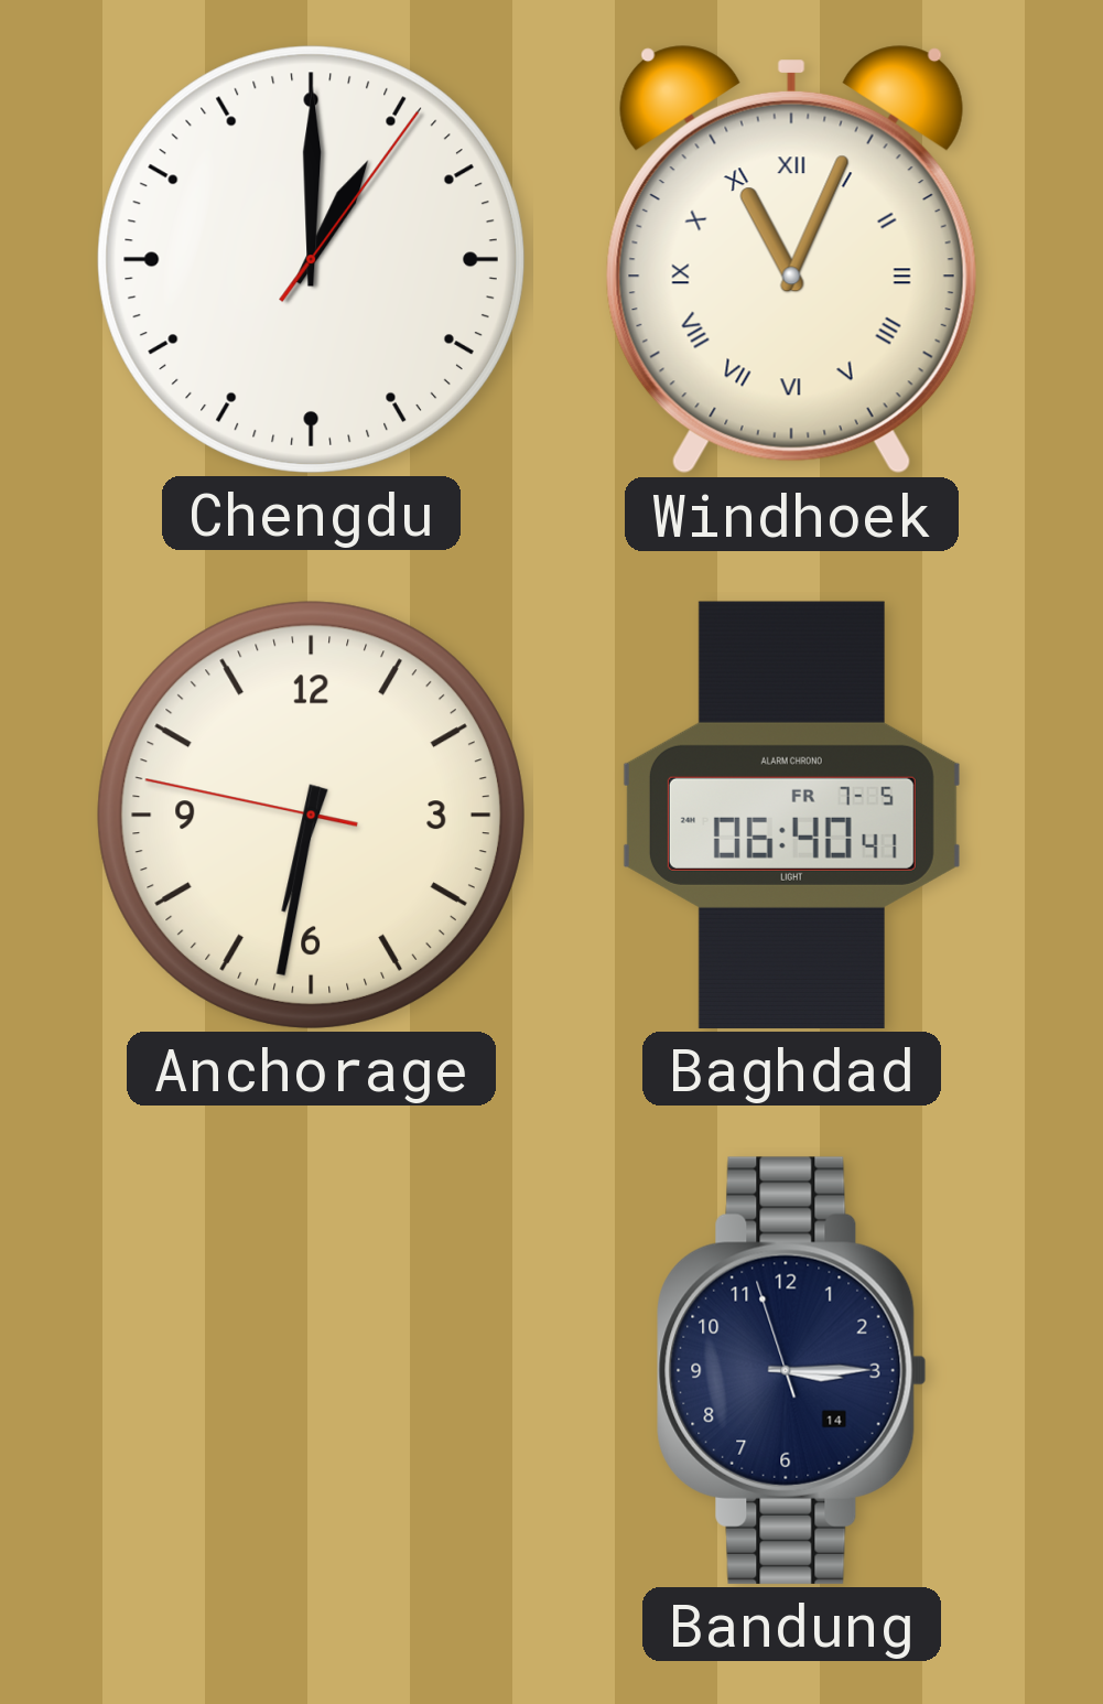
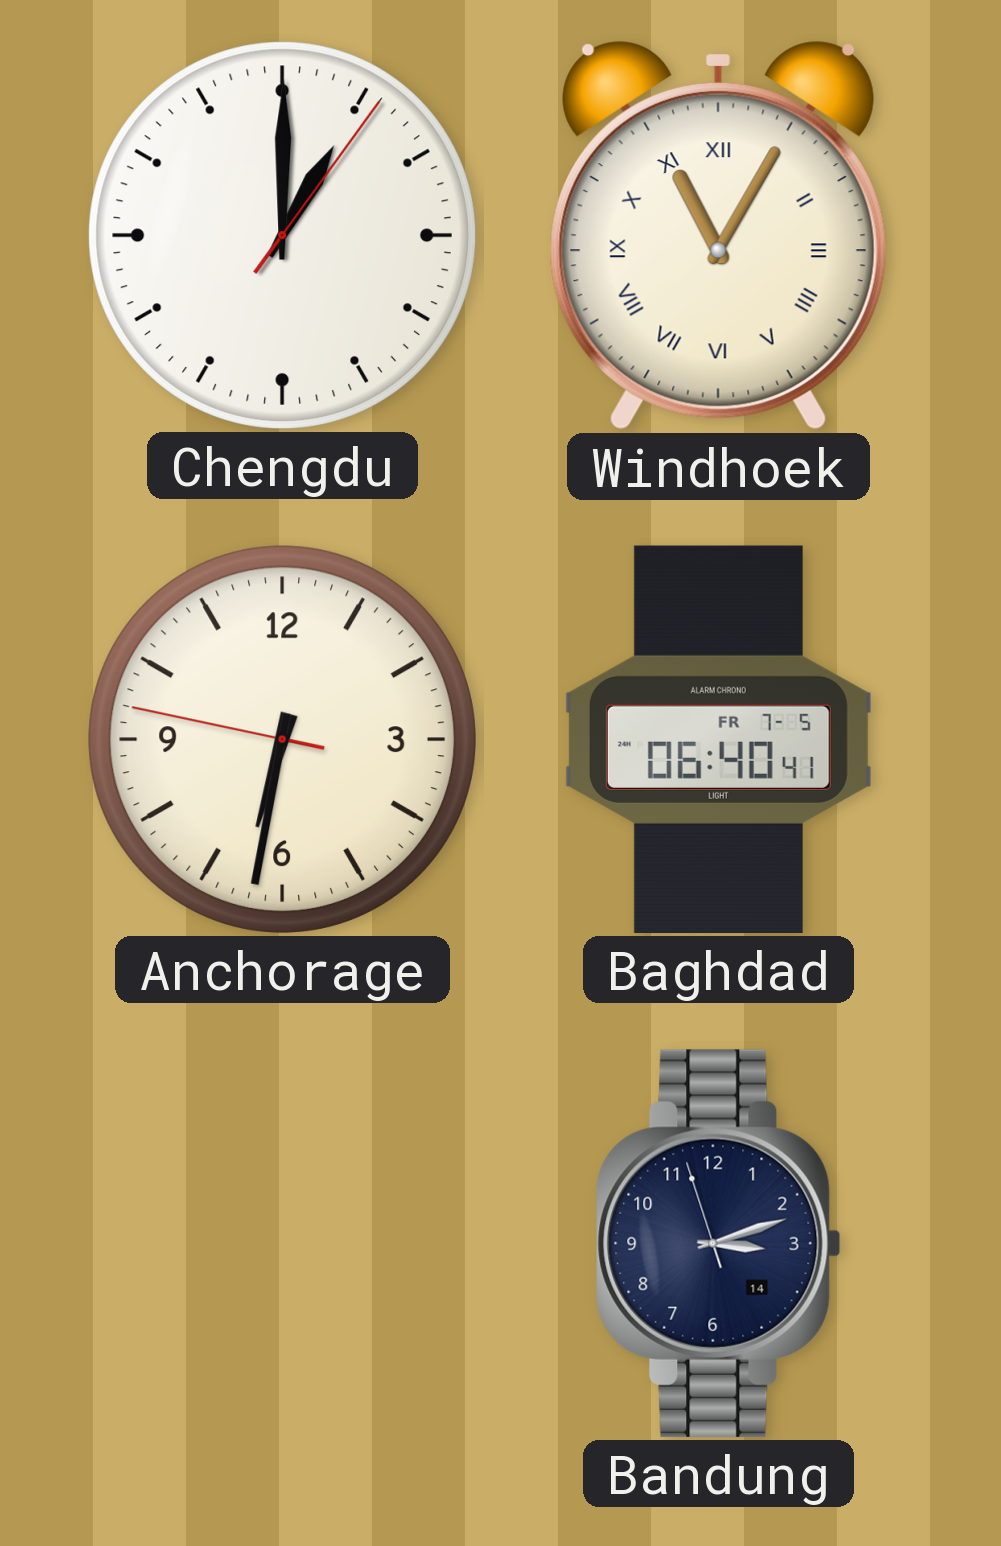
Windhoek: 11:04 -> 11:05 (718, 236)
Bandung: 3:14 -> 3:11 (719, 1243)
